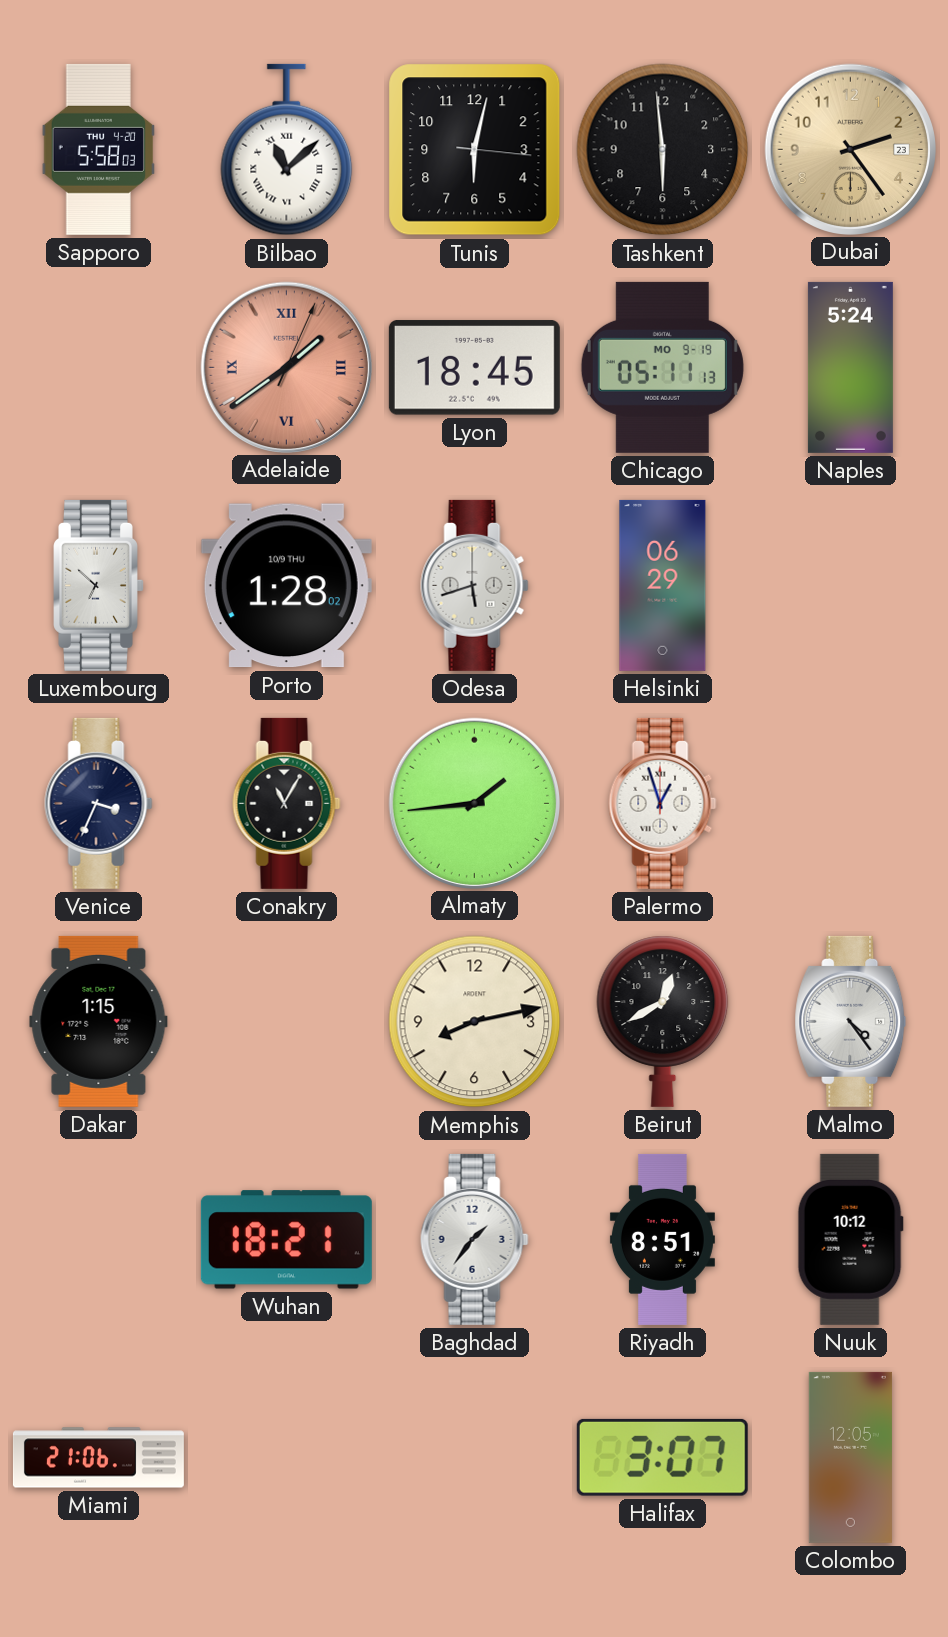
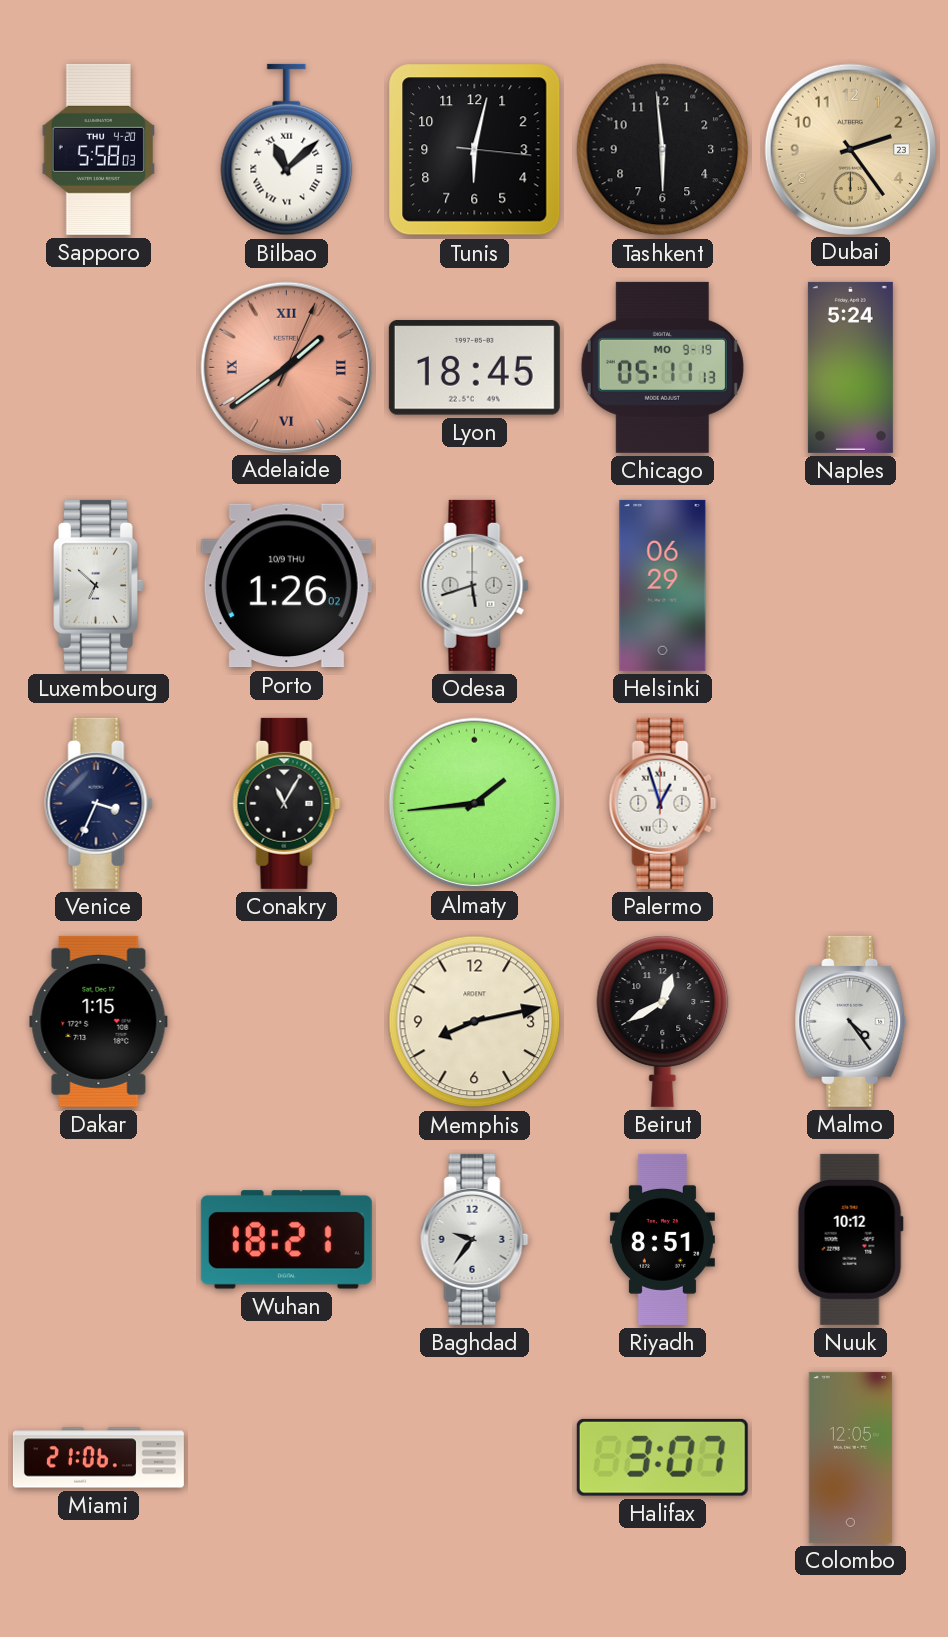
Porto: 1:28 -> 1:26 (286, 586)
Baghdad: 1:36 -> 9:36 (475, 1239)
